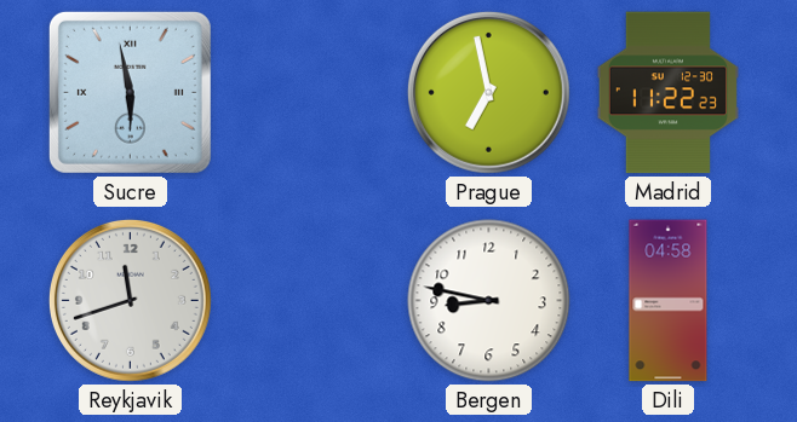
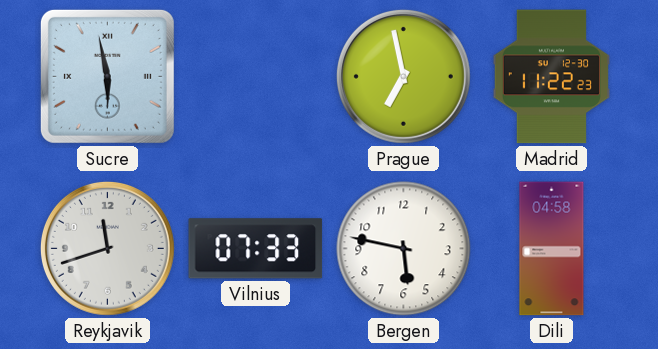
Vilnius: none -> 07:33 (256, 249)
Bergen: 8:47 -> 5:47 (404, 249)
